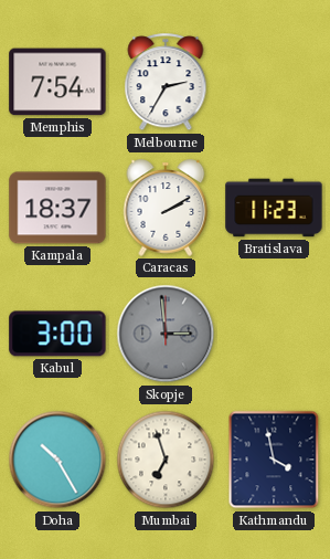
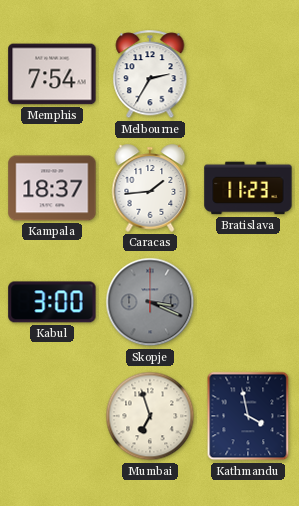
Caracas: 2:10 -> 1:44 (150, 188)
Skopje: 2:59 -> 3:19 (150, 302)
Doha: 10:25 -> none (57, 460)
